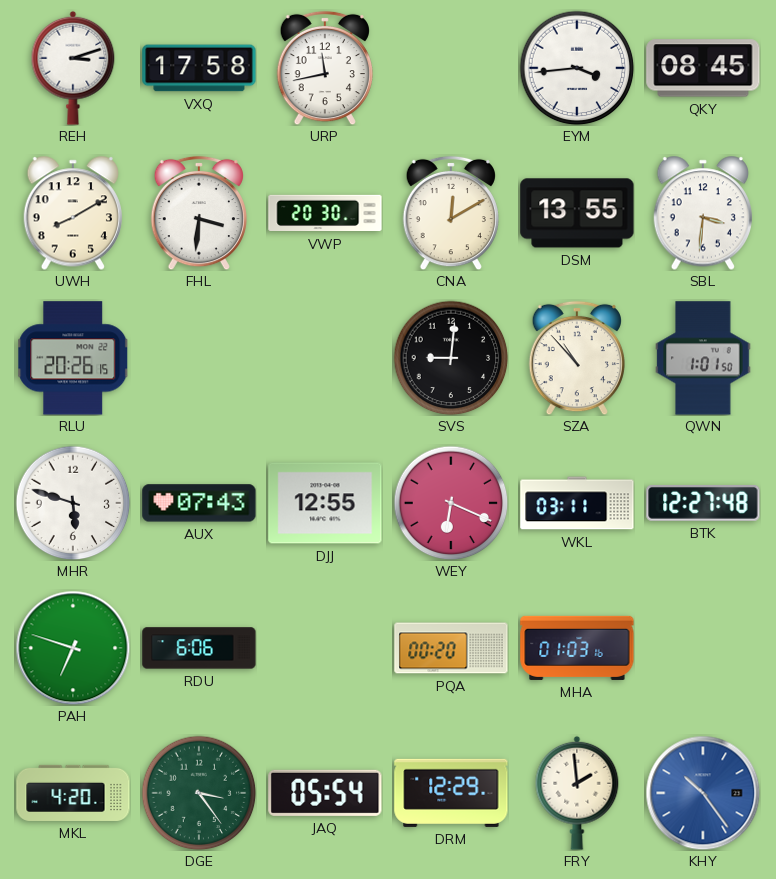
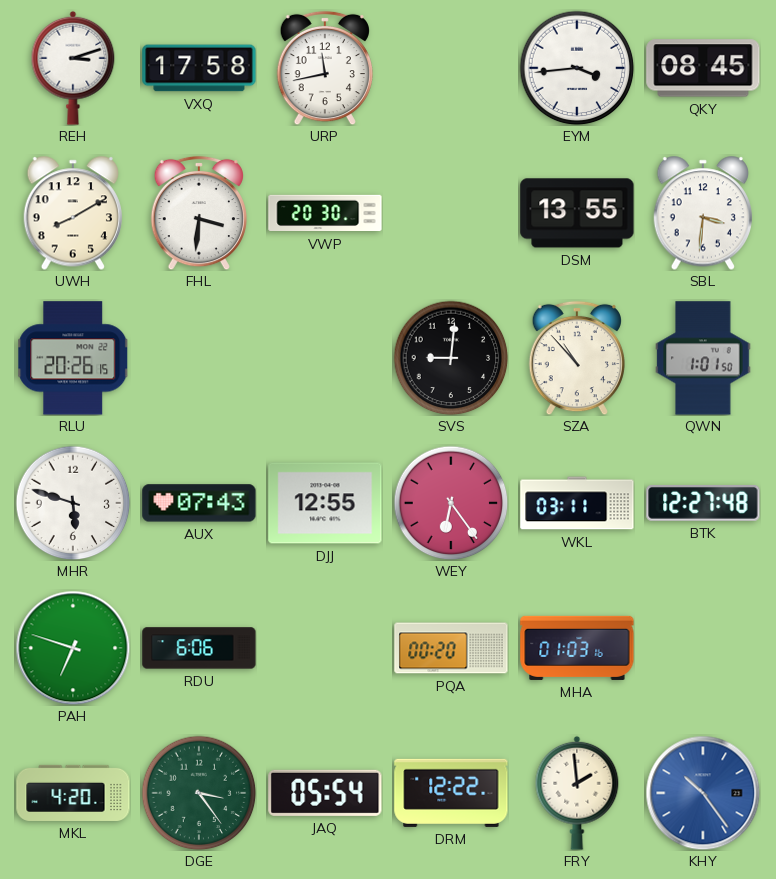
CNA: 12:10 -> none (451, 213)
WEY: 6:19 -> 6:24 (451, 503)
DRM: 12:29 -> 12:22 (451, 793)
